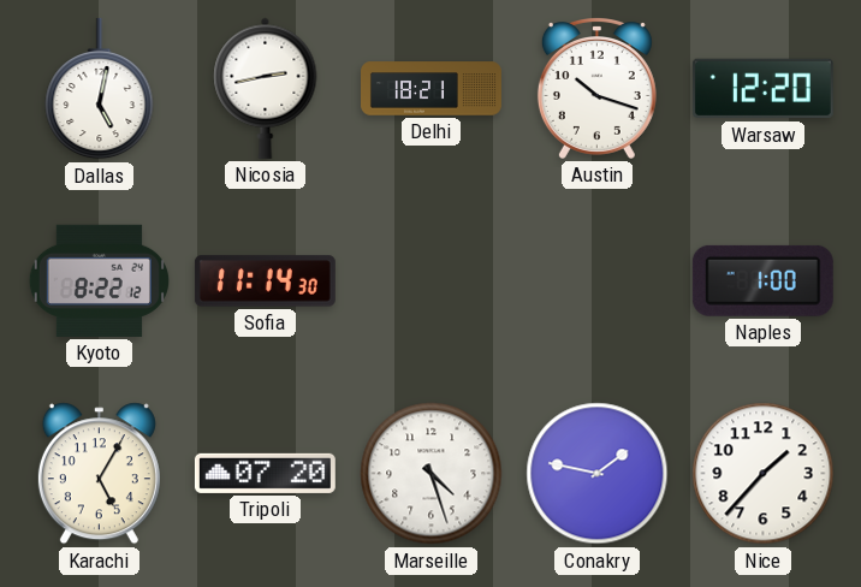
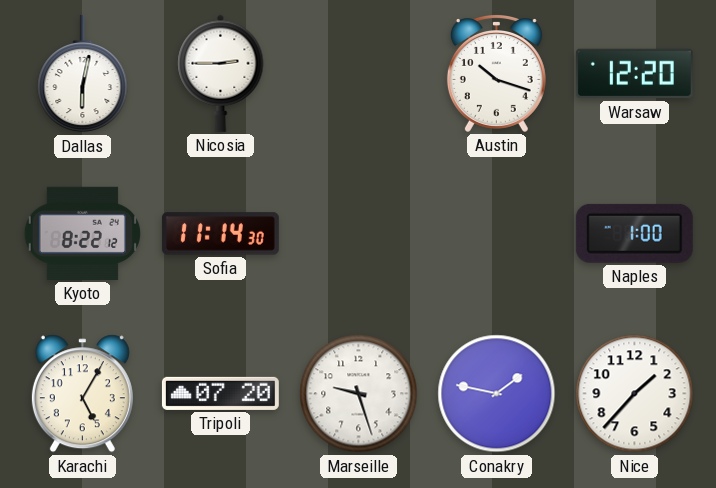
Dallas: 5:02 -> 6:02 (83, 74)
Nicosia: 2:43 -> 2:45 (221, 73)
Delhi: 18:21 -> none (432, 89)
Marseille: 4:27 -> 9:27 (359, 394)
